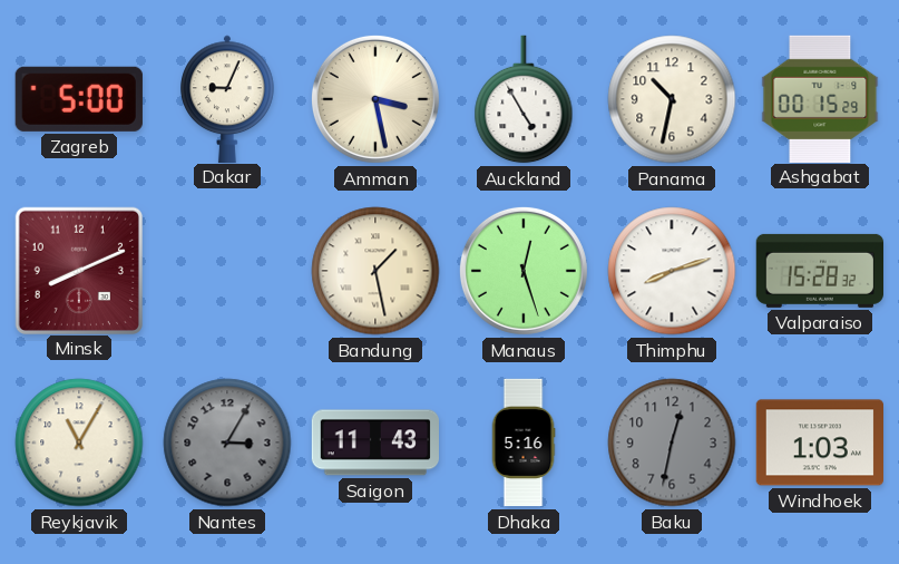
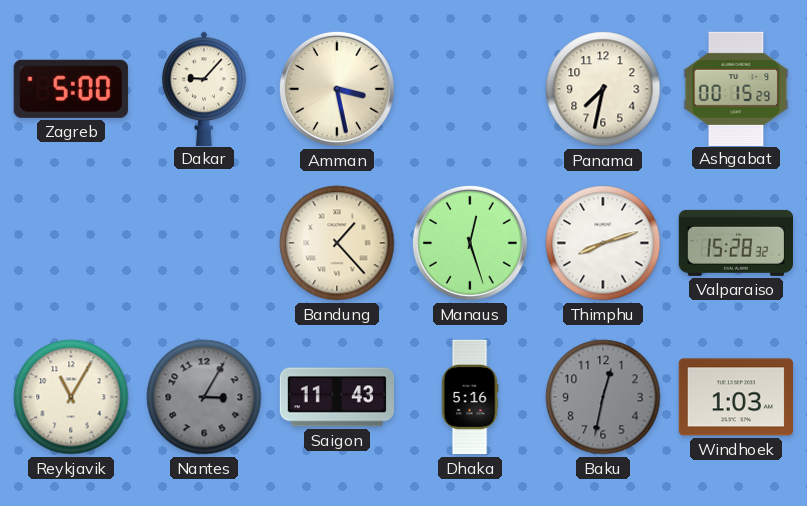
Dakar: 9:04 -> 9:07 (204, 88)
Auckland: 4:55 -> none (524, 99)
Panama: 10:32 -> 7:32 (603, 89)
Minsk: 8:11 -> none (78, 270)
Bandung: 1:28 -> 1:23 (337, 243)
